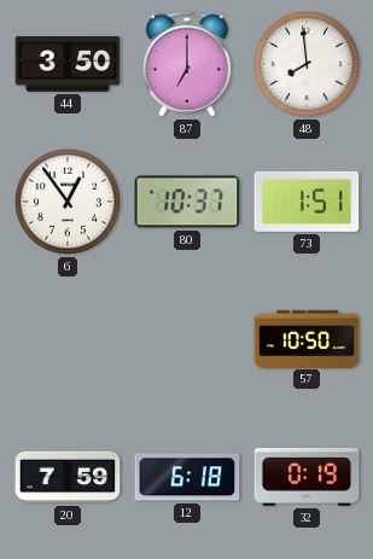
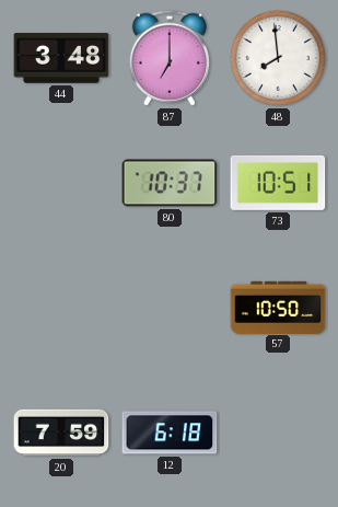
44: 3:50 -> 3:48 (61, 58)
6: 12:54 -> none (68, 202)
73: 1:51 -> 10:51 (278, 183)
32: 0:19 -> none (307, 477)
